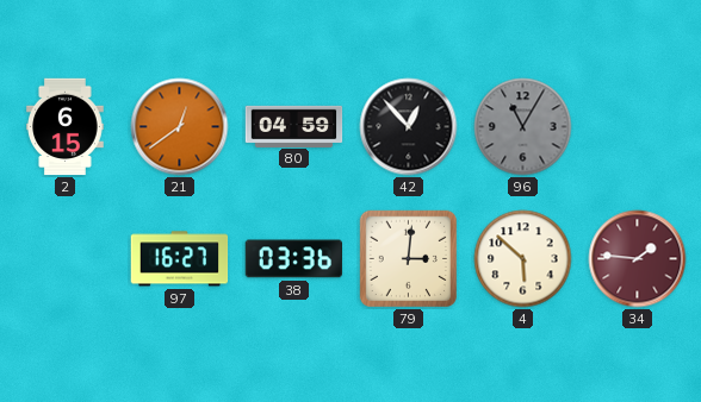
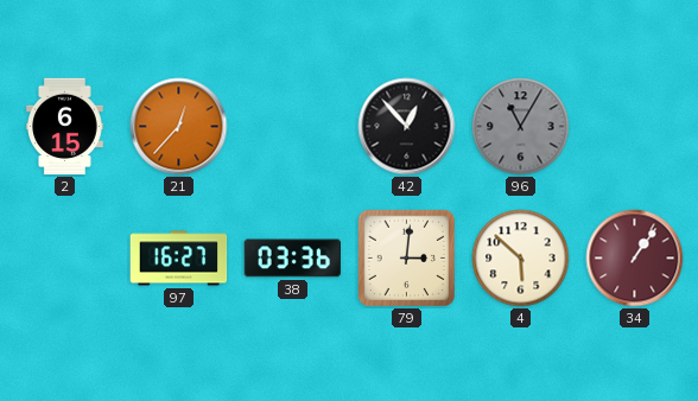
21: 12:39 -> 12:37 (179, 127)
80: 04:59 -> none (294, 126)
34: 1:46 -> 1:06 (635, 259)
